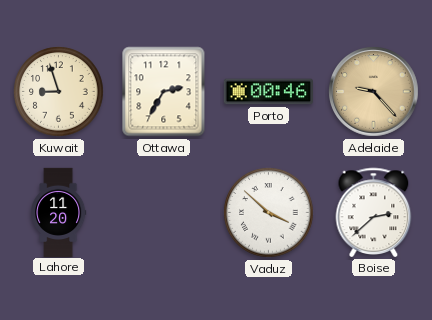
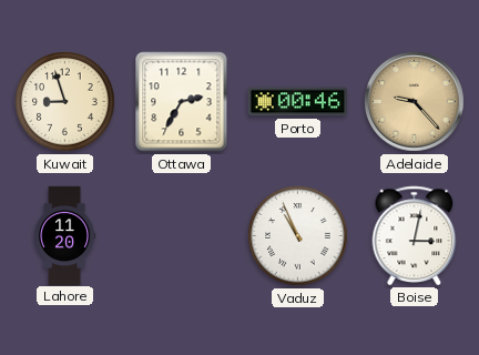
Vaduz: 3:52 -> 10:56 (298, 236)
Boise: 2:38 -> 3:02 (415, 235)
